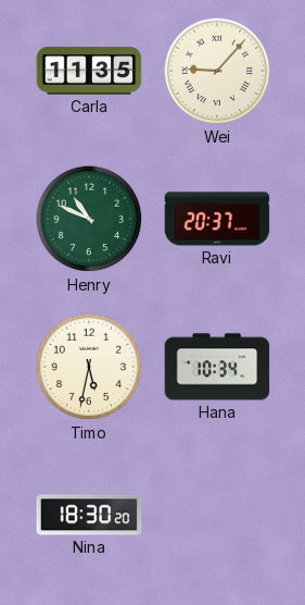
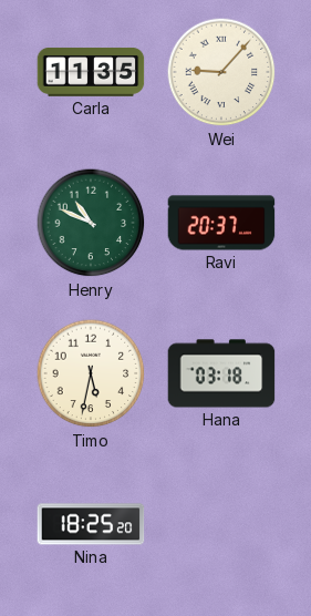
Hana: 10:34 -> 03:18 (221, 373)
Nina: 18:30 -> 18:25 (91, 524)
